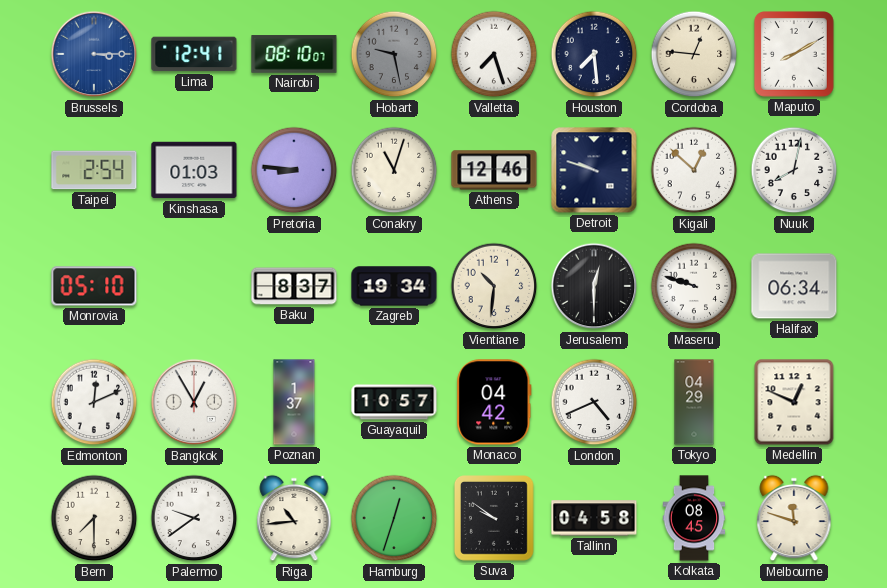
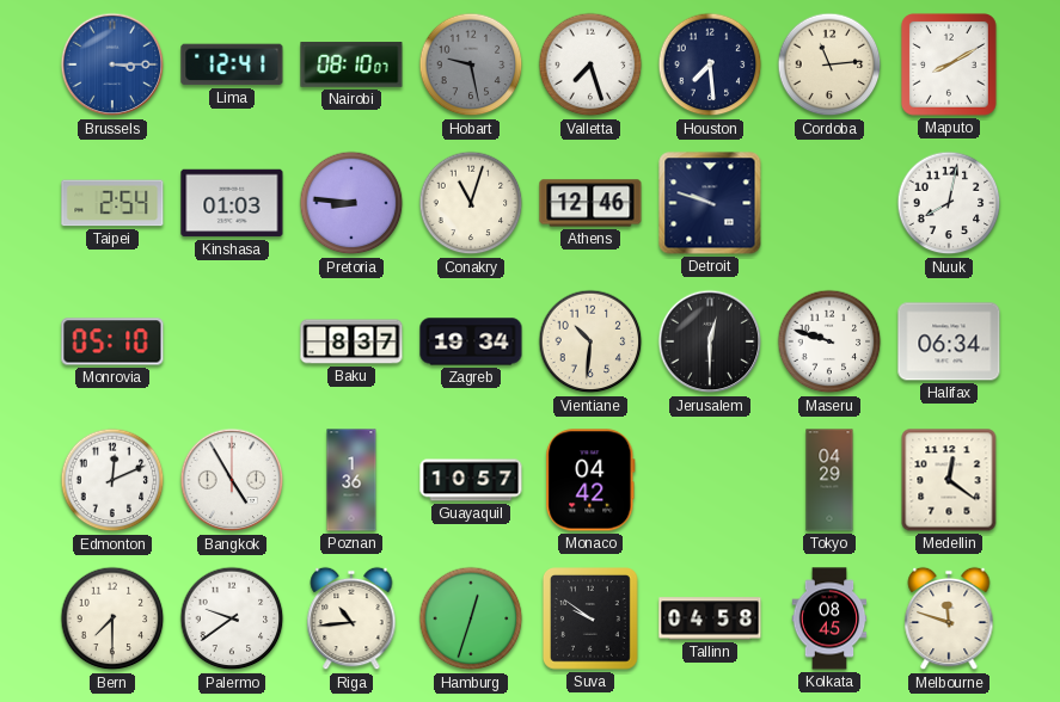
Cordoba: 12:46 -> 11:14 (829, 64)
Kigali: 12:52 -> none (694, 170)
Bangkok: 12:55 -> 4:55 (232, 480)
Poznan: 1:37 -> 1:36 (351, 480)
London: 4:41 -> none (594, 402)
Medellin: 12:49 -> 12:21 (949, 480)
